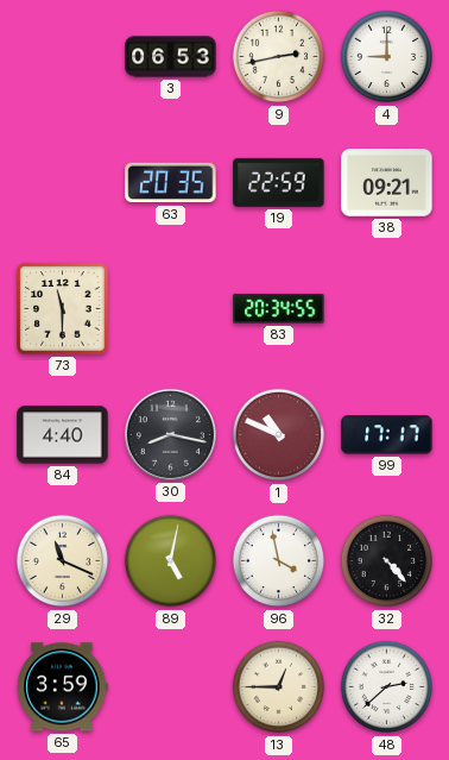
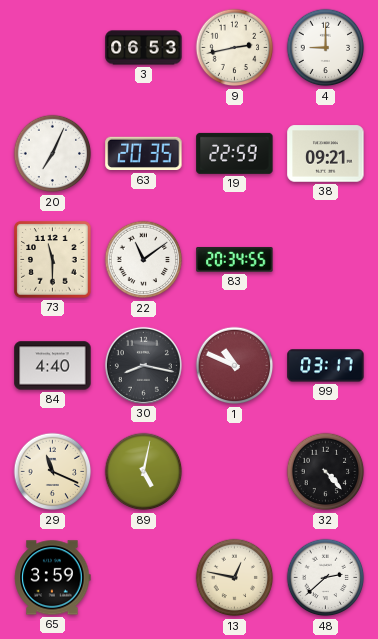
20: none -> 7:04 (53, 154)
22: none -> 11:09 (144, 260)
99: 17:17 -> 03:17 (326, 366)
96: 3:58 -> none (279, 561)
13: 12:45 -> 12:47 (235, 578)
